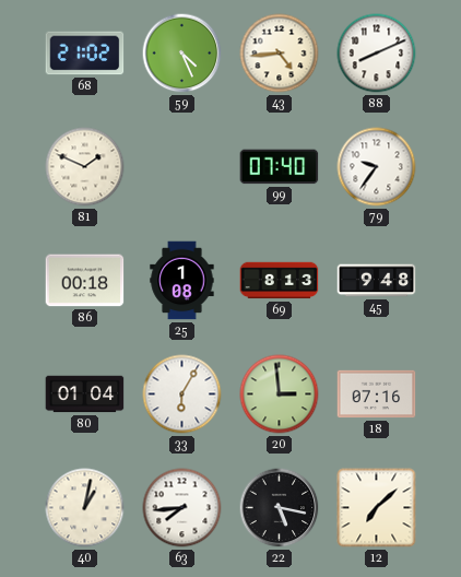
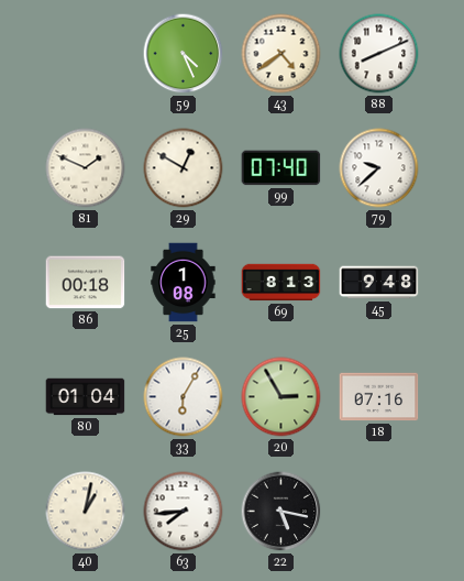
68: 21:02 -> none (85, 54)
43: 4:44 -> 4:39 (281, 54)
29: none -> 12:50 (184, 168)
79: 9:36 -> 9:38 (379, 168)
20: 2:59 -> 2:55 (281, 397)
12: 7:08 -> none (377, 508)
